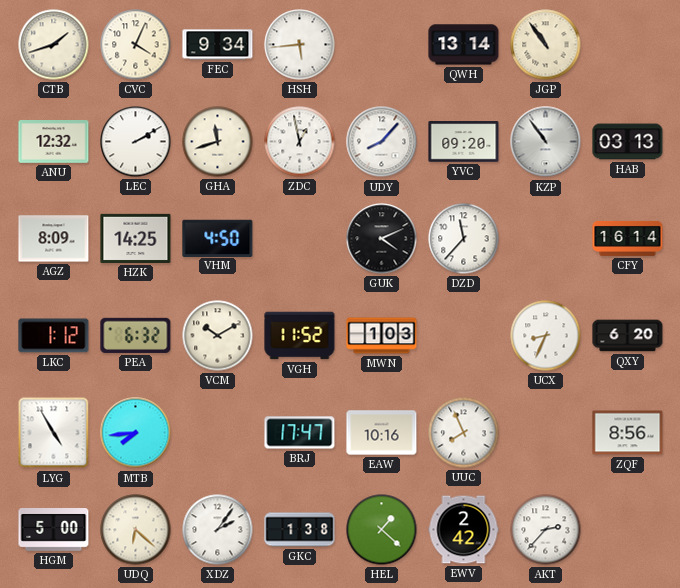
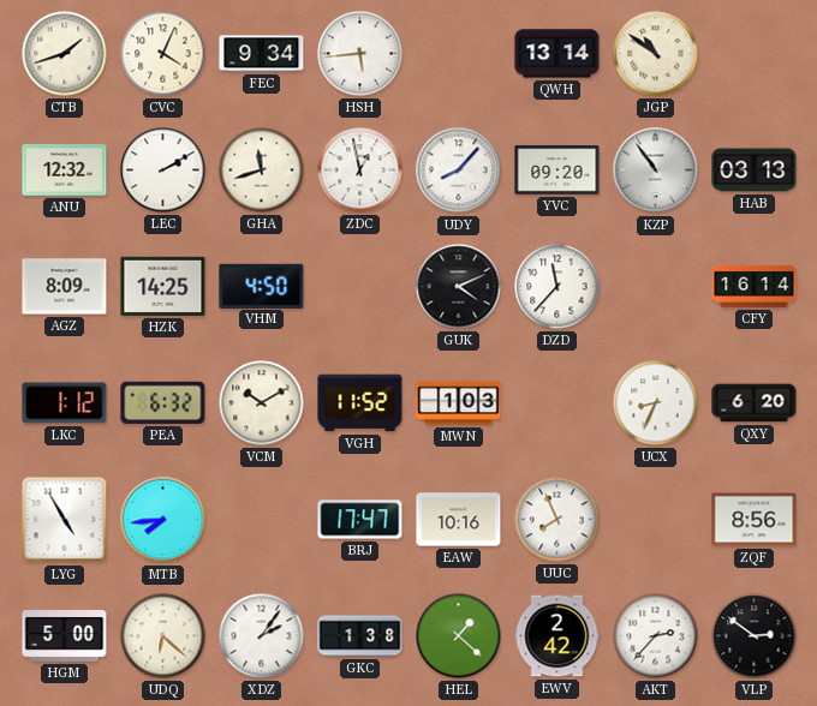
JGP: 10:54 -> 10:51 (656, 54)
VLP: none -> 2:51 (755, 636)
